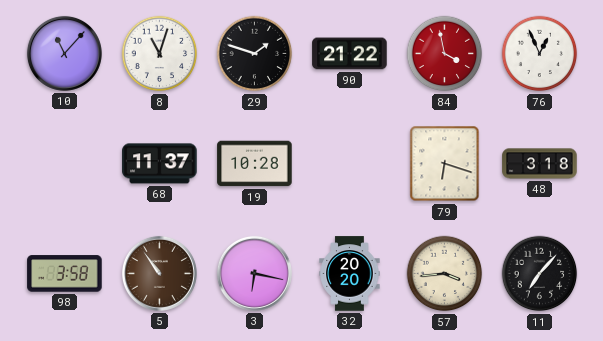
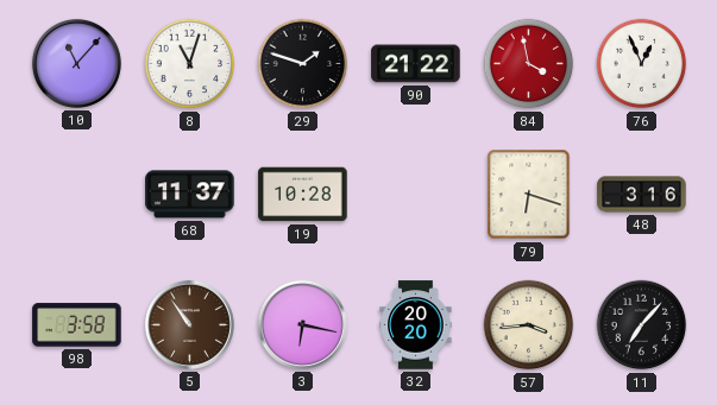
48: 3:18 -> 3:16 (642, 195)
